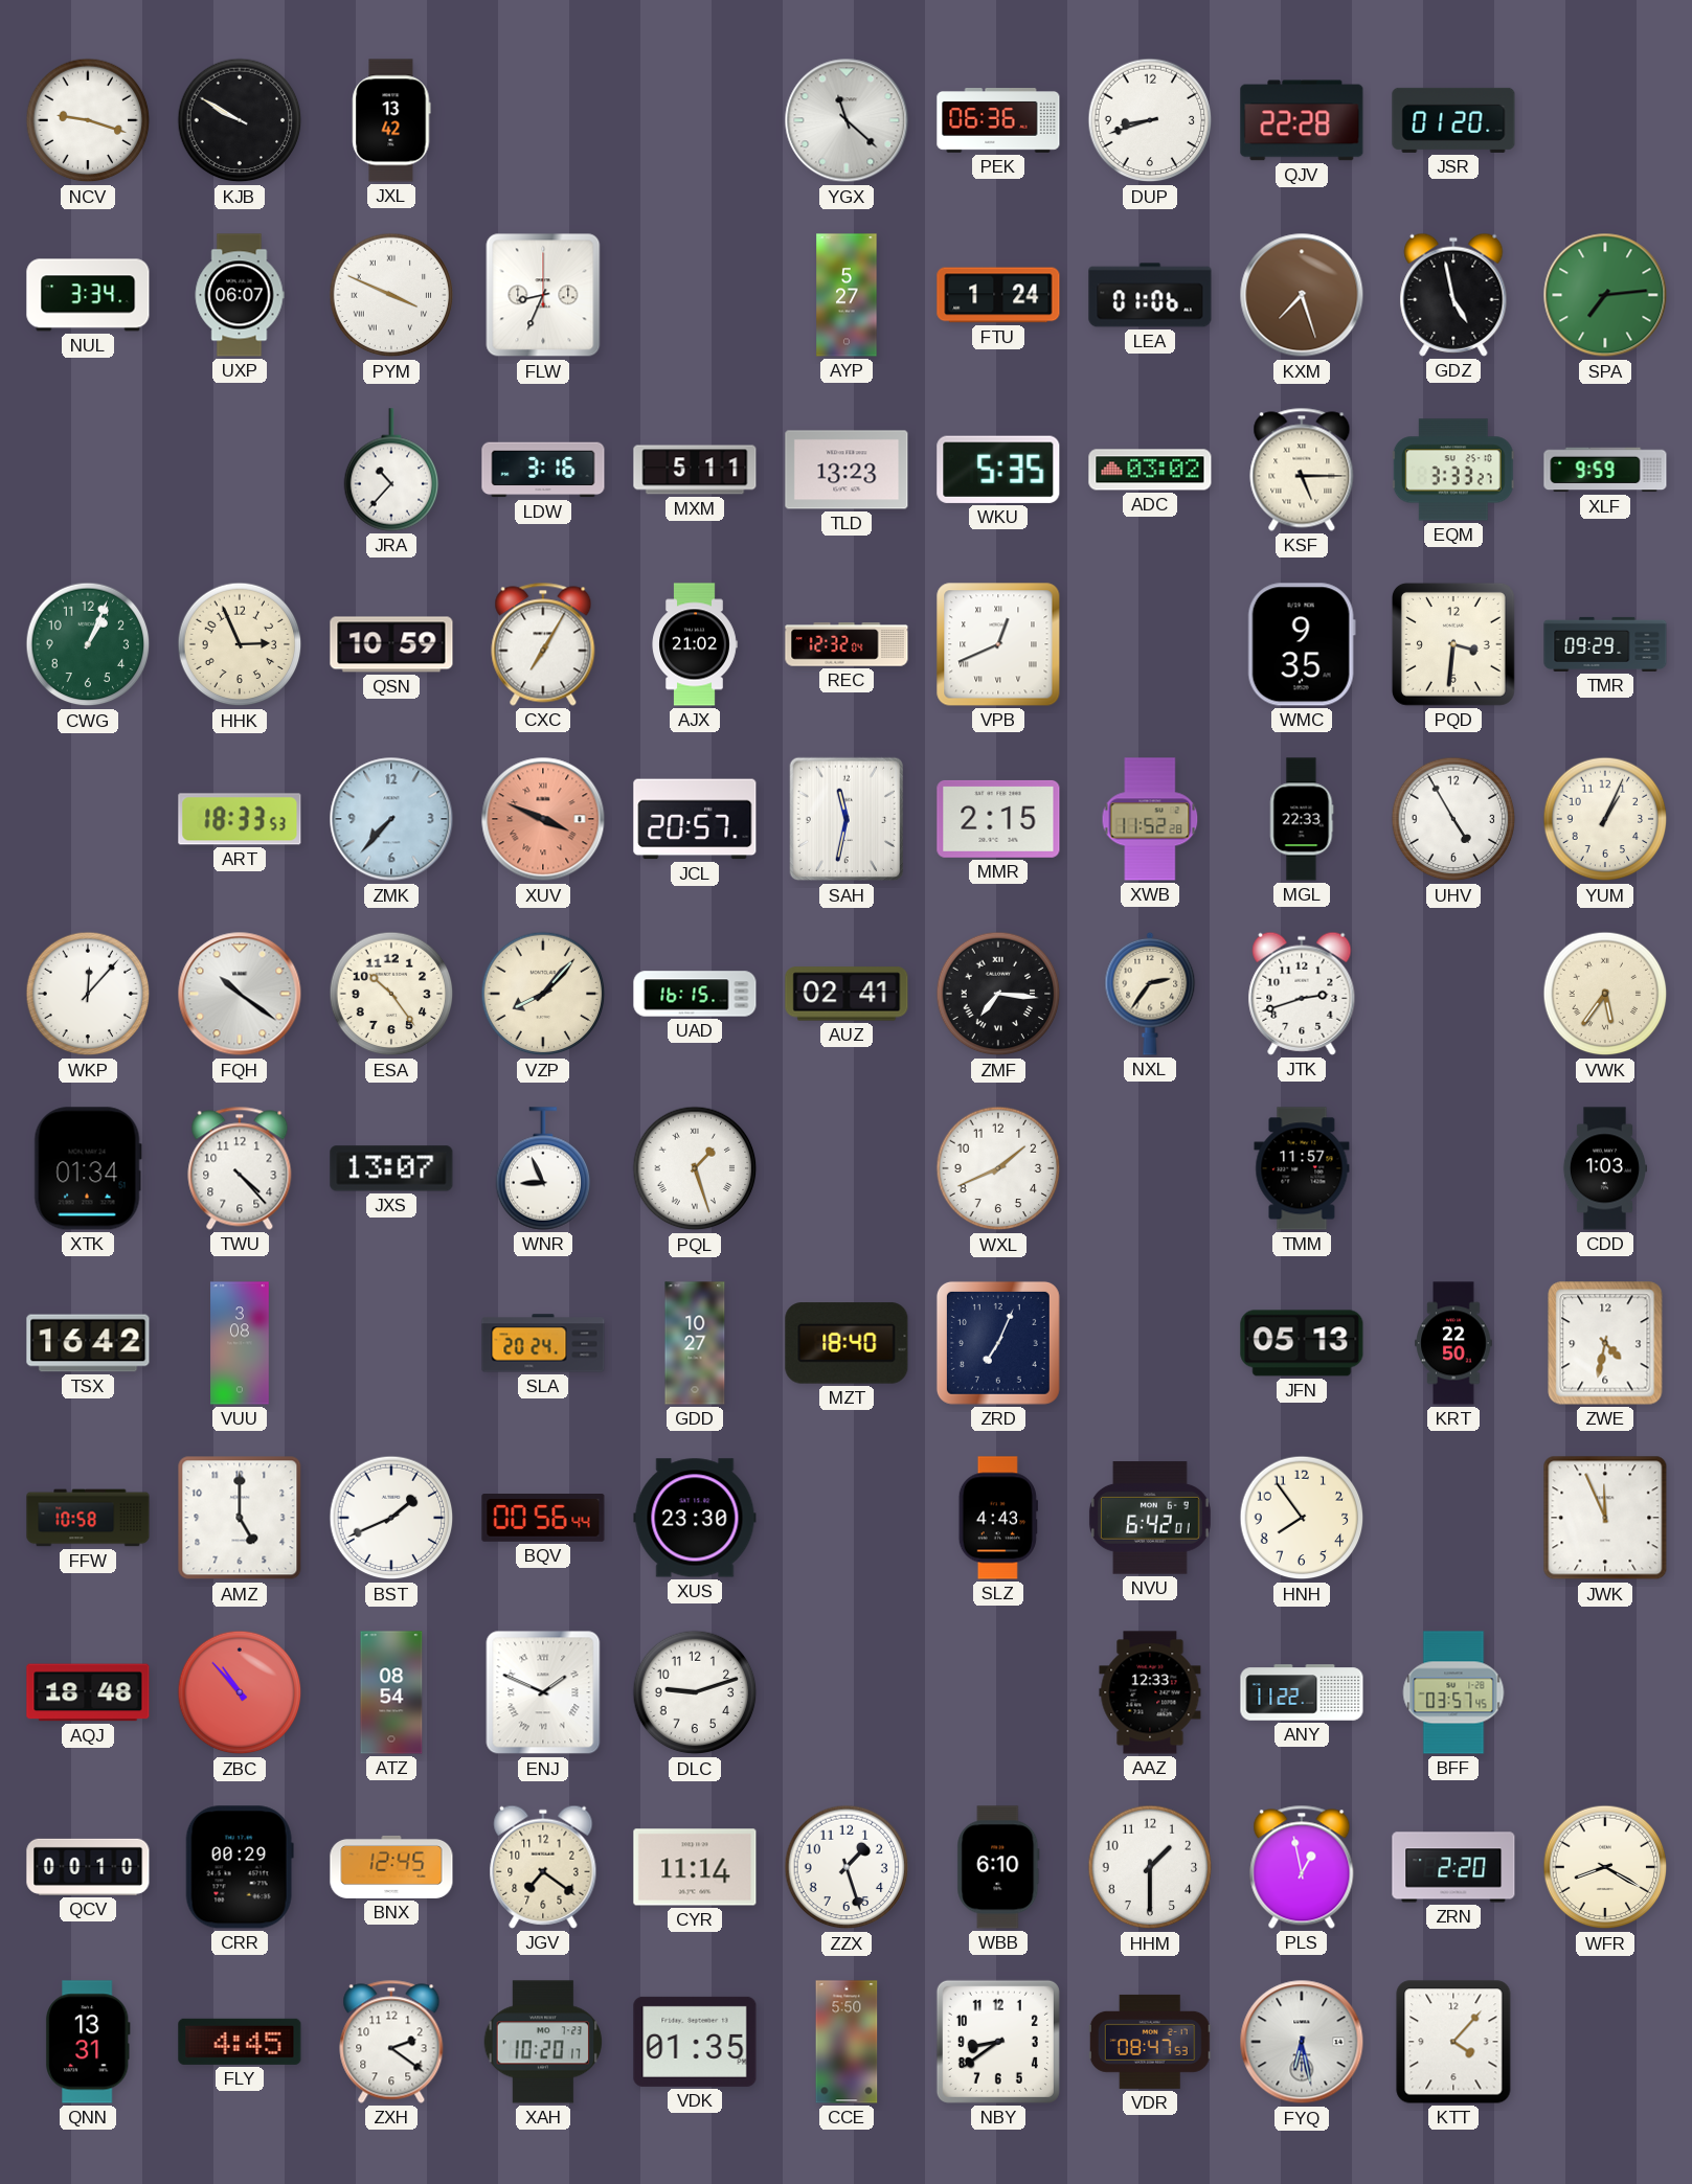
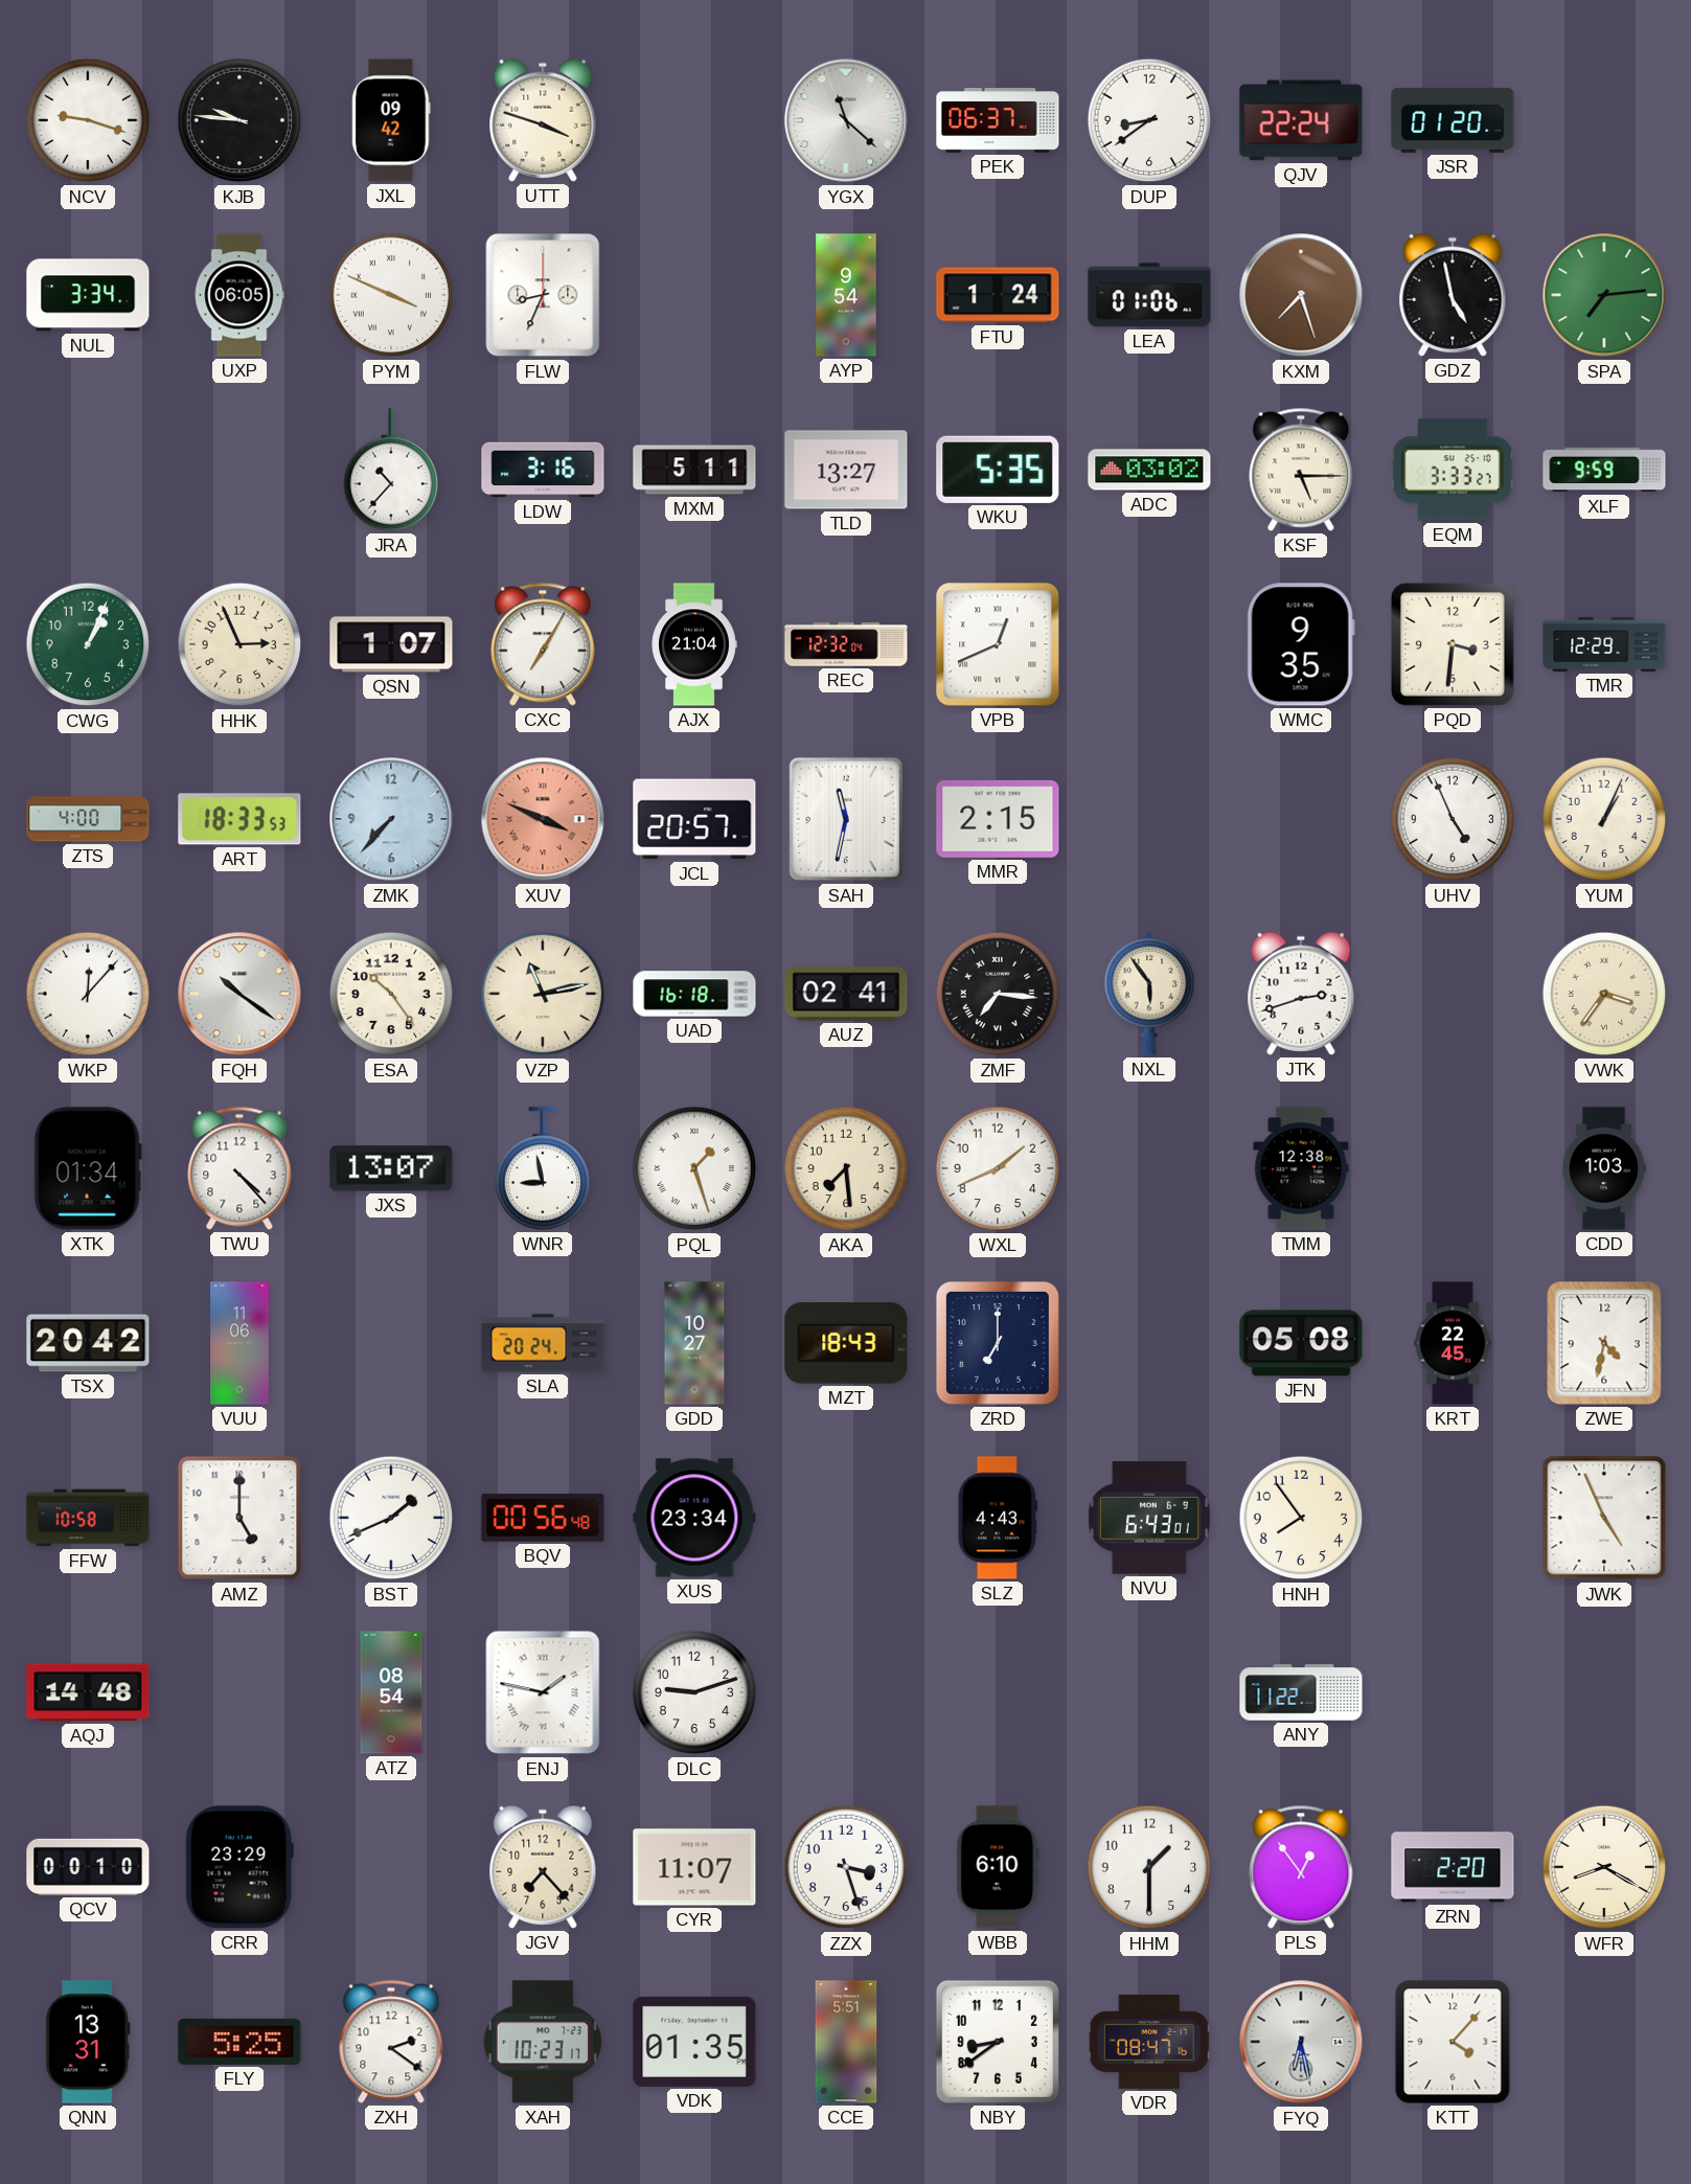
KJB: 9:50 -> 9:46 (239, 120)
JXL: 13:42 -> 09:42 (391, 120)
UTT: none -> 3:48 (543, 120)
PEK: 06:36 -> 06:37 (998, 121)
DUP: 8:42 -> 8:39 (1149, 120)
QJV: 22:28 -> 22:24 (1301, 120)
UXP: 06:07 -> 06:05 (239, 295)
AYP: 5:27 -> 9:54 (846, 295)
TLD: 13:23 -> 13:27 (846, 470)
QSN: 10:59 -> 1:07 (391, 644)
AJX: 21:02 -> 21:04 (694, 644)
TMR: 09:29 -> 12:29 (1604, 644)
ZTS: none -> 4:00 (88, 819)
XWB: 11:52 -> none (1150, 819)
MGL: 22:33 -> none (1302, 819)
UHV: 4:55 -> 4:56 (1453, 819)
VZP: 8:07 -> 11:13 (543, 994)
UAD: 16:15 -> 16:18 (694, 994)
NXL: 2:36 -> 5:54 (1149, 994)
VWK: 5:36 -> 3:36 (1604, 994)
WNR: 8:56 -> 8:58 (543, 1168)
AKA: none -> 7:29 (846, 1168)
TMM: 11:57 -> 12:38 (1301, 1168)
TSX: 16:42 -> 20:42 (88, 1343)
VUU: 3:08 -> 11:06 (239, 1343)
MZT: 18:40 -> 18:43 (846, 1343)
ZRD: 7:04 -> 7:00 (998, 1343)
JFN: 05:13 -> 05:08 (1301, 1343)
KRT: 22:50 -> 22:45 (1453, 1343)
BQV: 00:56:44 -> 00:56:48 (543, 1519)
XUS: 23:30 -> 23:34 (694, 1518)
NVU: 6:42 -> 6:43 (1149, 1518)
JWK: 11:56 -> 4:56 (1604, 1518)
AQJ: 18:48 -> 14:48 (88, 1692)
ZBC: 10:53 -> none (240, 1692)
ENJ: 1:49 -> 1:47 (543, 1692)
AAZ: 12:33 -> none (1150, 1692)
BFF: 03:57 -> none (1453, 1692)
CRR: 00:29 -> 23:29 (239, 1867)
BNX: 12:45 -> none (391, 1867)
JGV: 7:21 -> 7:23 (543, 1867)
CYR: 11:14 -> 11:07 (694, 1867)
ZZX: 1:27 -> 3:27 (846, 1867)
PLS: 12:58 -> 12:54 (1301, 1867)
FLY: 4:45 -> 5:25 (239, 2042)
XAH: 10:20 -> 10:23 (543, 2042)
CCE: 5:50 -> 5:51 (846, 2042)
VDR: 08:47:53 -> 08:47:16 (1149, 2042)
